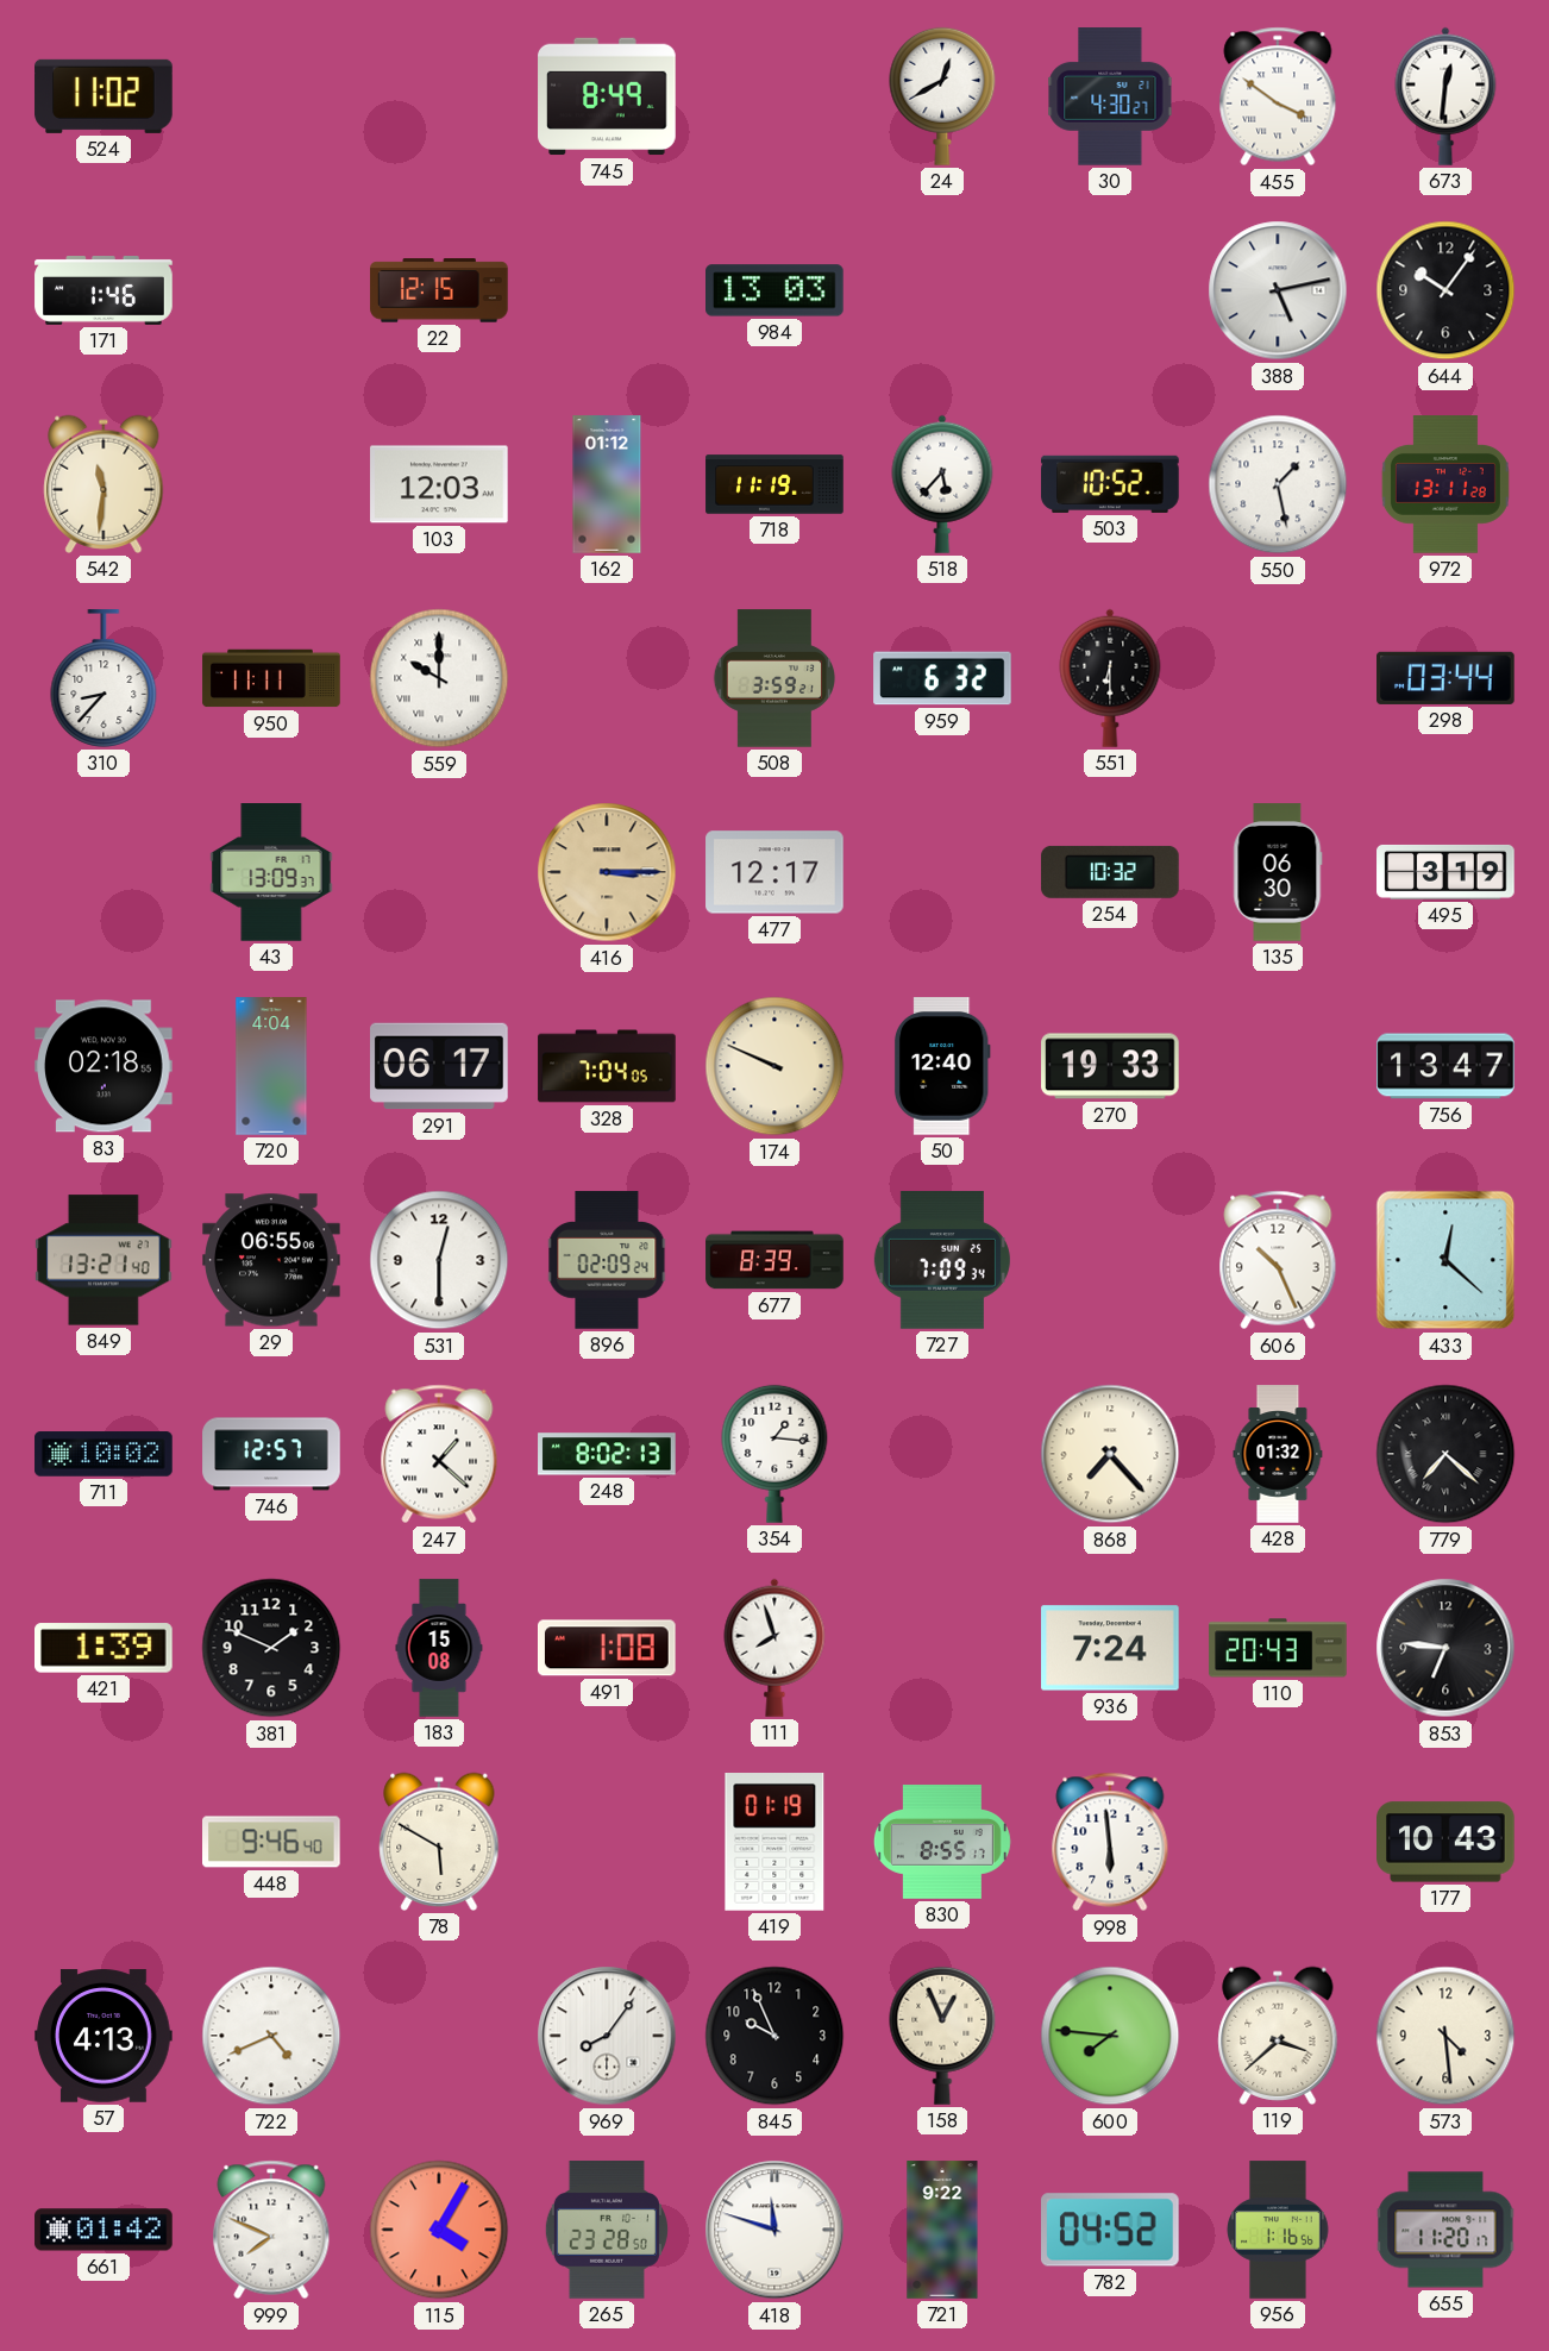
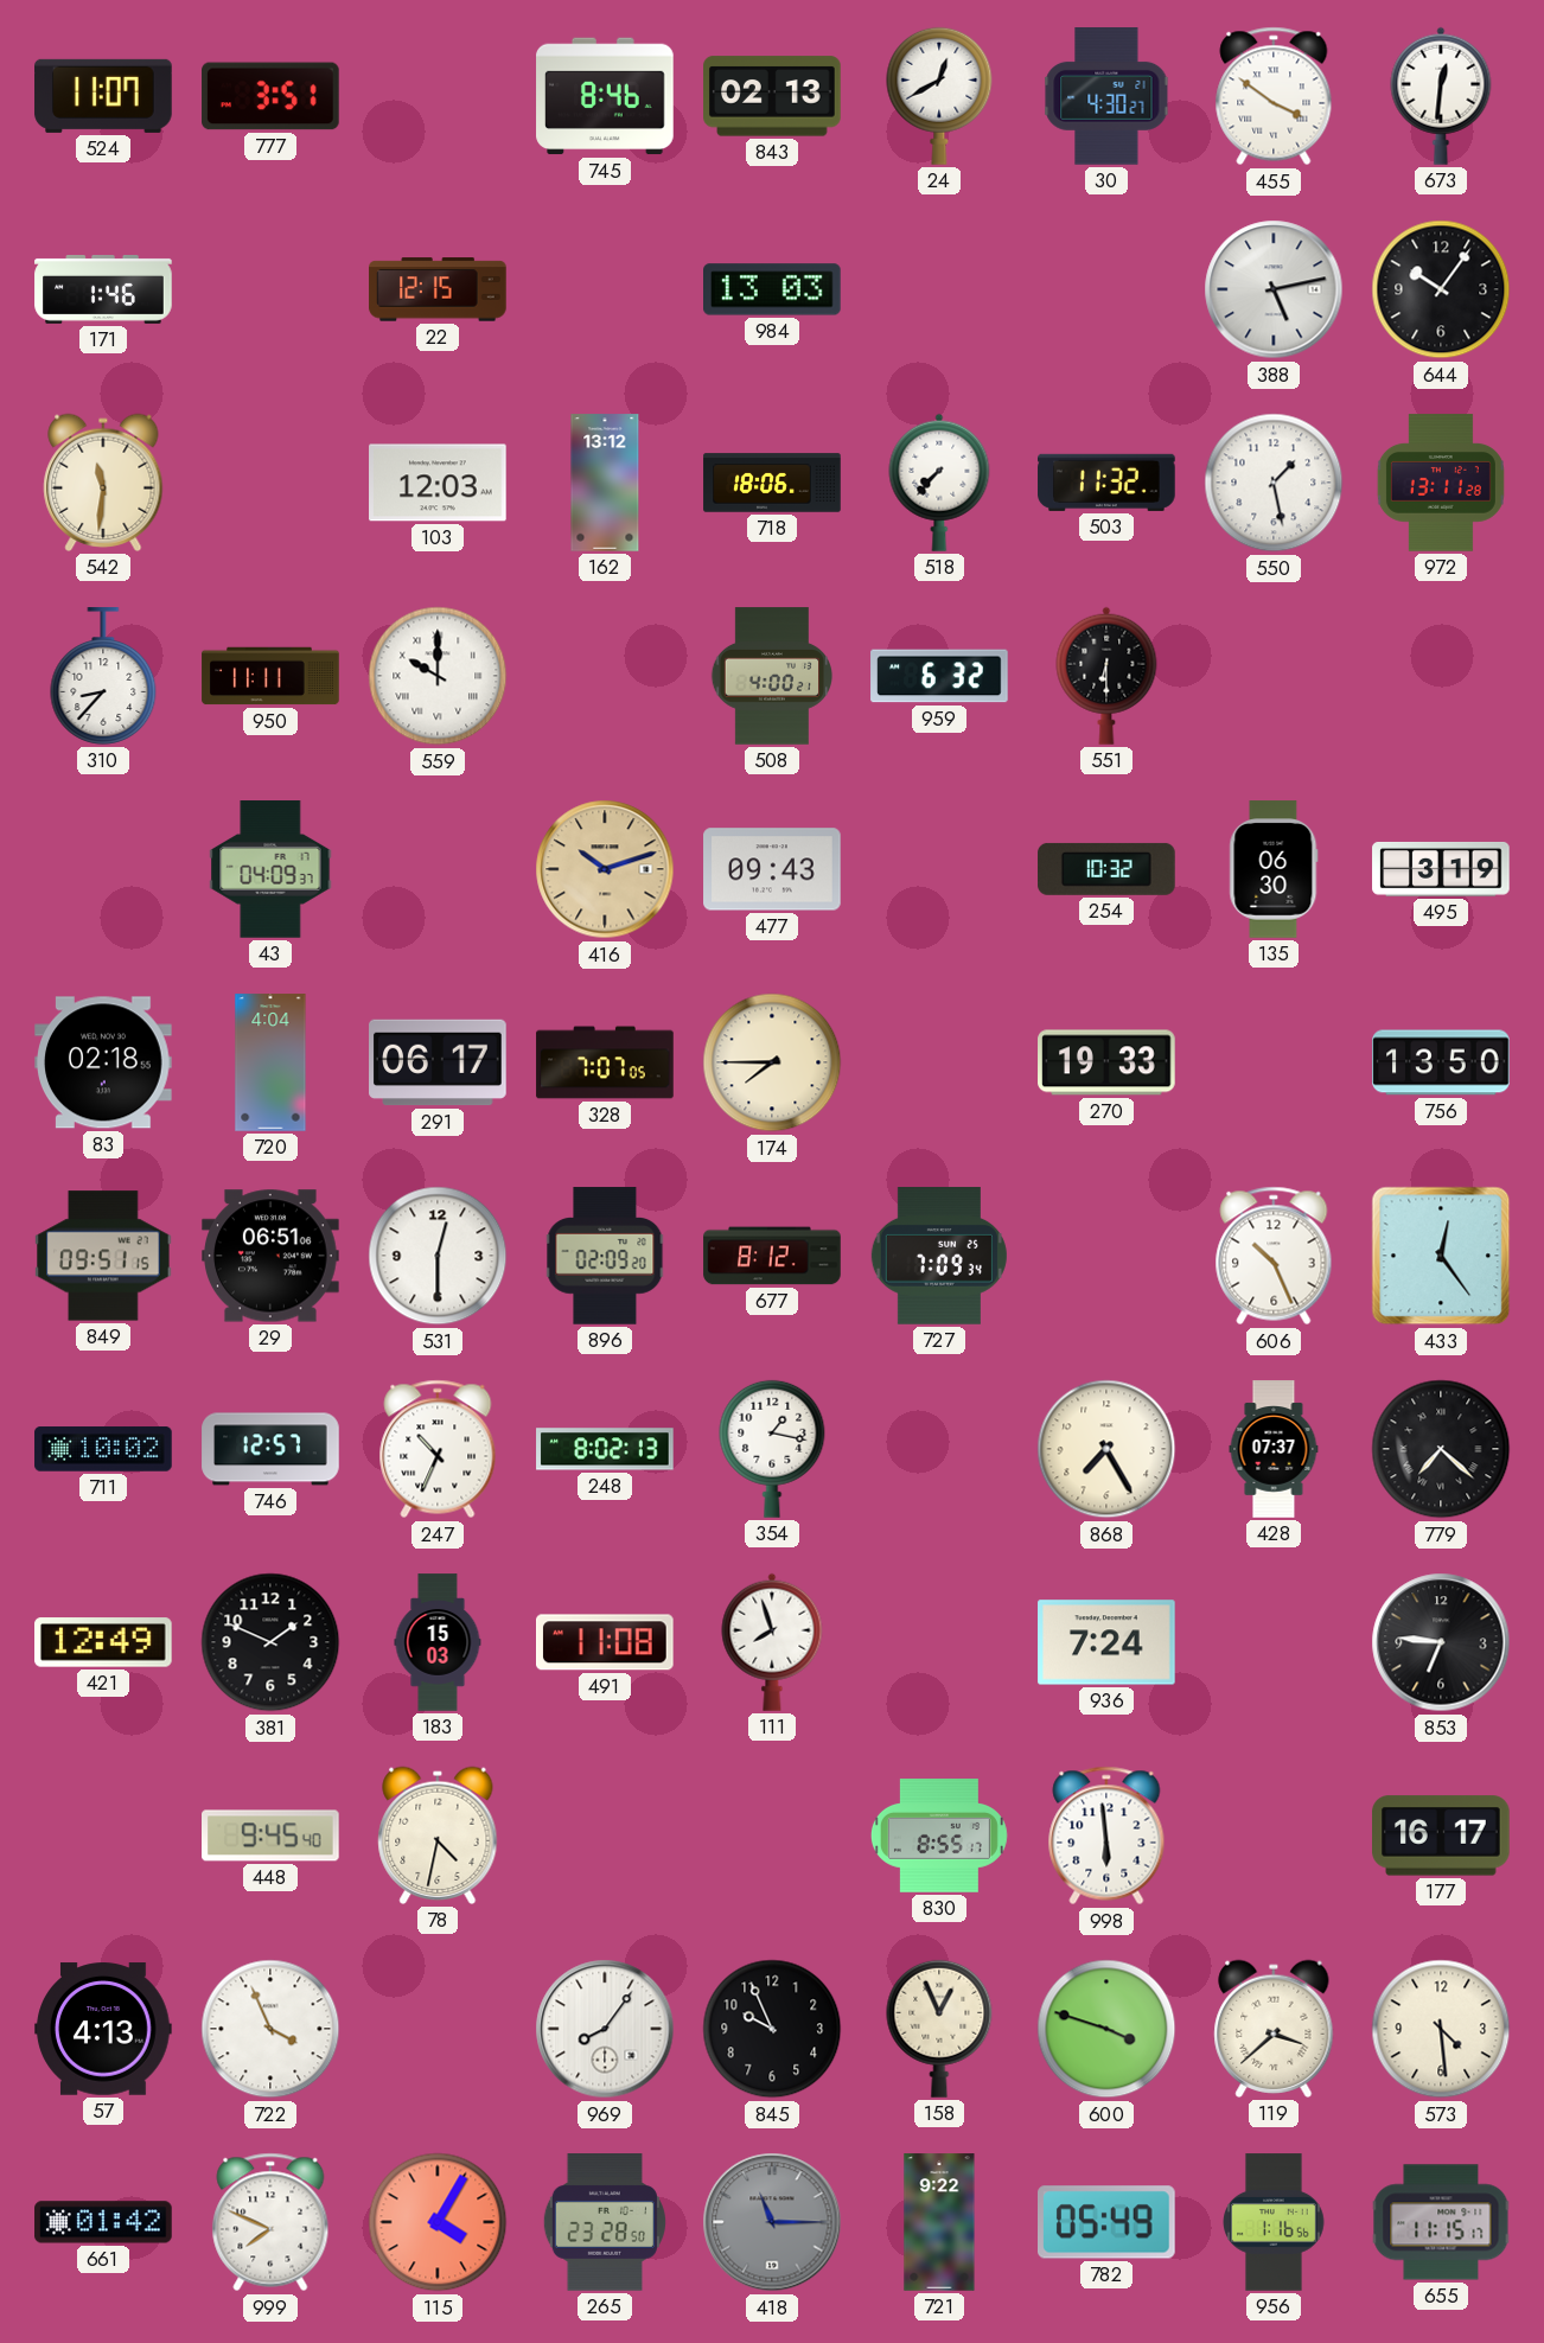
524: 11:02 -> 11:07 (103, 96)
777: none -> 3:51 (270, 96)
745: 8:49 -> 8:46 (605, 96)
843: none -> 02:13 (772, 96)
162: 01:12 -> 13:12 (605, 483)
718: 11:19 -> 18:06 (772, 483)
518: 5:37 -> 7:37 (939, 483)
503: 10:52 -> 11:32 (1106, 483)
508: 3:59 -> 4:00 (772, 676)
298: 03:44 -> none (1445, 678)
43: 13:09 -> 04:09 (270, 869)
416: 3:15 -> 10:12 (605, 869)
477: 12:17 -> 09:43 (772, 869)
328: 7:04 -> 7:07 (605, 1062)
174: 9:49 -> 7:45 (772, 1062)
50: 12:40 -> none (942, 1066)
756: 13:47 -> 13:50 (1441, 1062)
849: 13:21 -> 09:51 (103, 1256)
29: 06:55 -> 06:51 (270, 1256)
896: 02:09:24 -> 02:09:20 (605, 1256)
677: 8:39 -> 8:12 (772, 1256)
433: 12:22 -> 12:24 (1441, 1256)
247: 1:22 -> 10:34 (438, 1449)
354: 1:16 -> 1:17 (772, 1449)
868: 7:23 -> 7:25 (1106, 1449)
428: 01:32 -> 07:37 (1274, 1449)
421: 1:39 -> 12:49 (103, 1642)
183: 15:08 -> 15:03 (438, 1642)
491: 1:08 -> 11:08 (606, 1642)
110: 20:43 -> none (1278, 1648)
448: 9:46 -> 9:45 (272, 1836)
78: 5:50 -> 4:32 (438, 1836)
419: 01:19 -> none (774, 1843)
177: 10:43 -> 16:17 (1441, 1836)
722: 4:41 -> 3:56 (270, 2029)
600: 7:46 -> 3:48 (1106, 2029)
418: 11:48 -> 11:15 (772, 2222)
418 dial: white -> grey (772, 2222)
782: 04:52 -> 05:49 (1108, 2222)
655: 11:20 -> 11:15 (1441, 2222)
